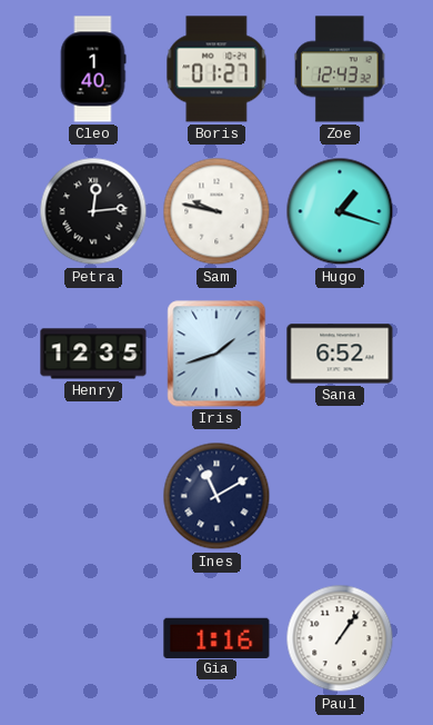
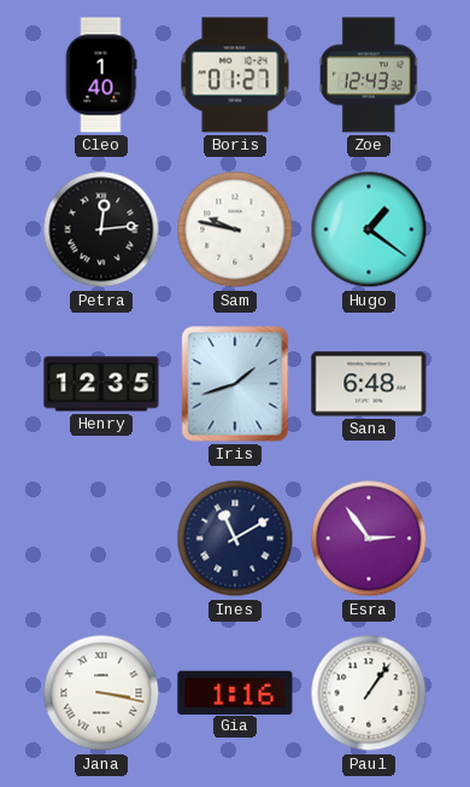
Hugo: 1:18 -> 1:21 (369, 229)
Sana: 6:52 -> 6:48 (369, 384)
Esra: none -> 2:54 (369, 538)
Jana: none -> 3:17 (101, 693)
